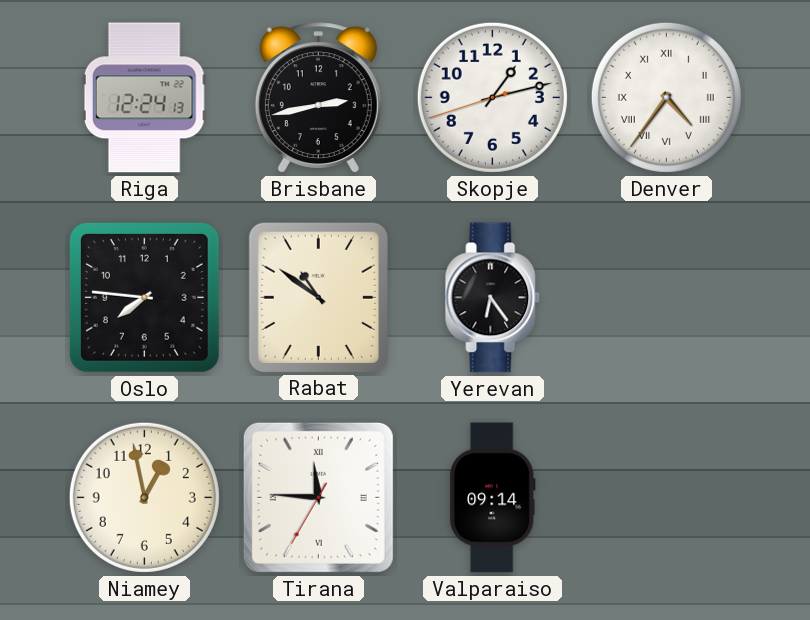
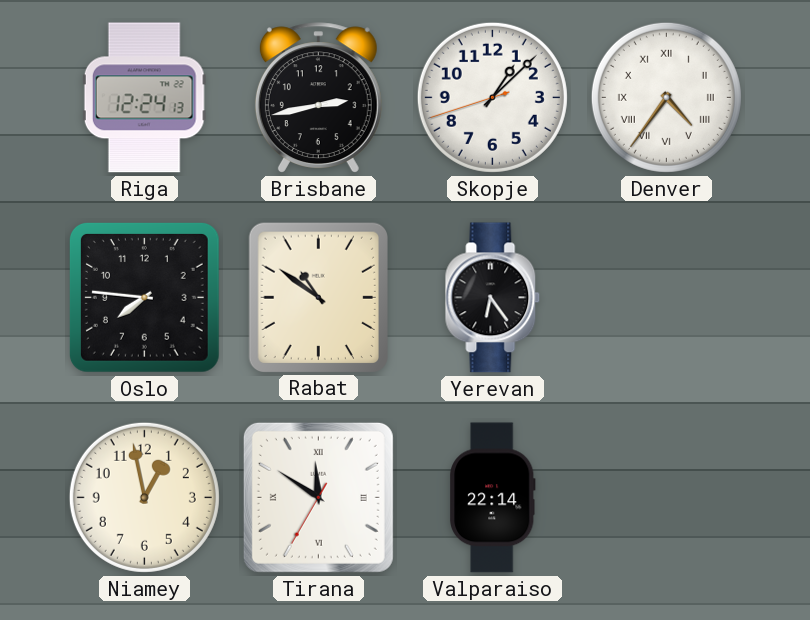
Skopje: 1:12 -> 1:07 (492, 97)
Tirana: 11:45 -> 11:50 (318, 497)
Valparaiso: 09:14 -> 22:14 (492, 498)
